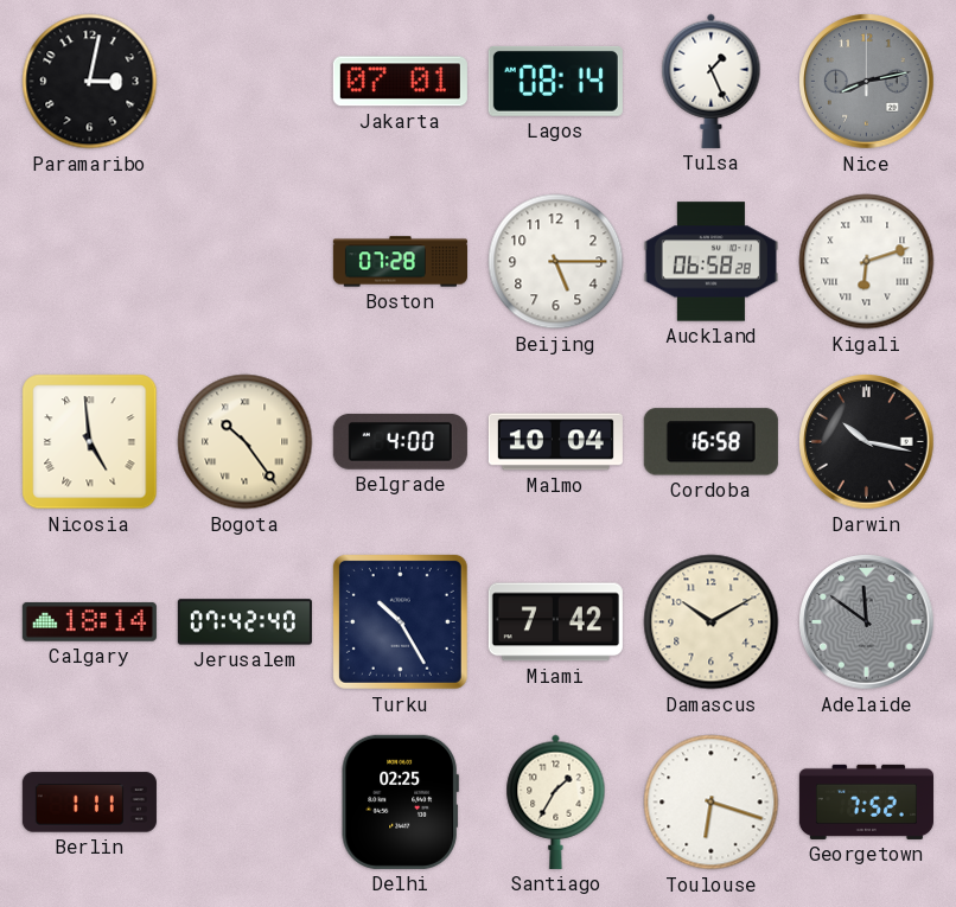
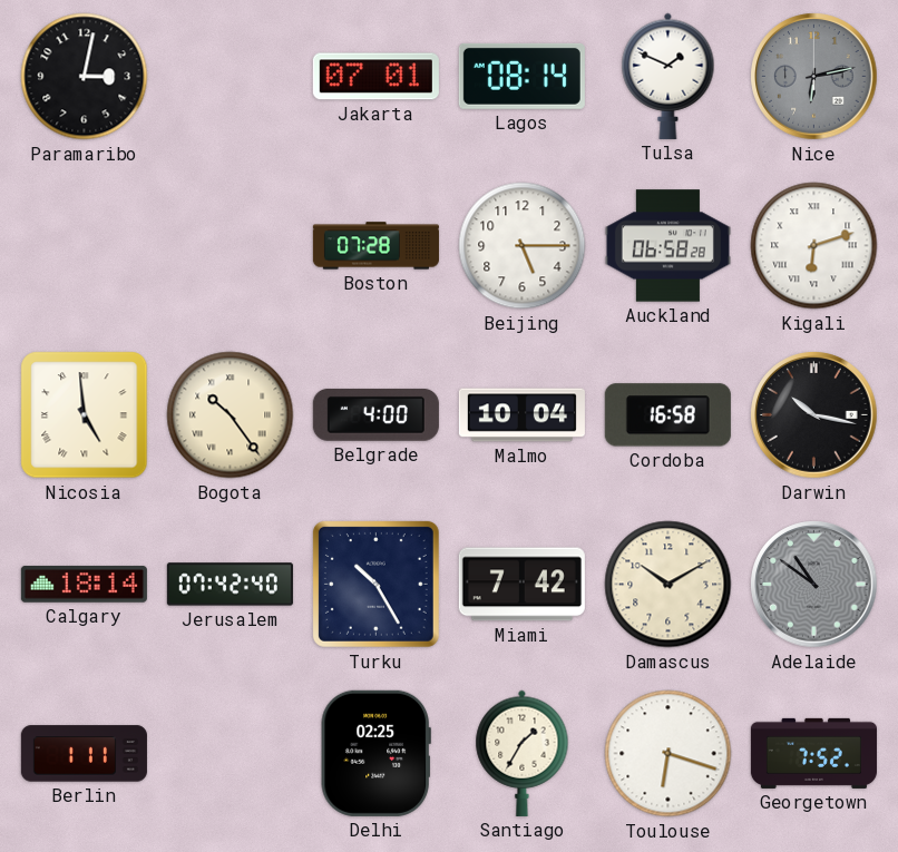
Tulsa: 1:26 -> 1:49 (668, 76)
Nice: 8:13 -> 6:13 (814, 77)
Adelaide: 11:51 -> 10:51 (814, 585)
